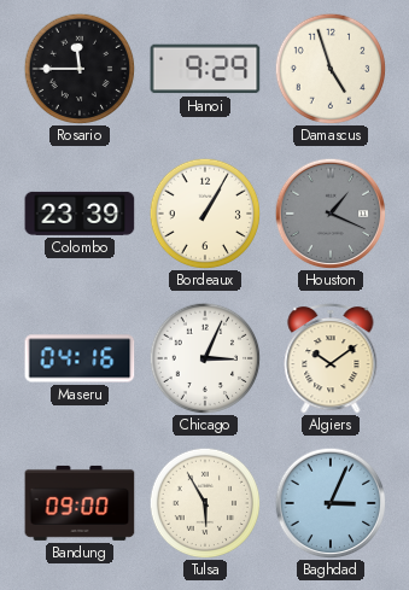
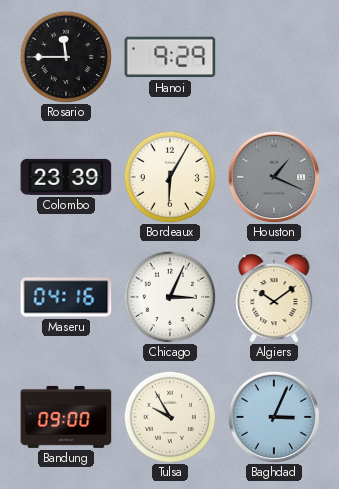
Damascus: 4:57 -> none (331, 69)
Bordeaux: 1:05 -> 6:05 (170, 177)
Tulsa: 5:55 -> 9:55 (170, 417)
